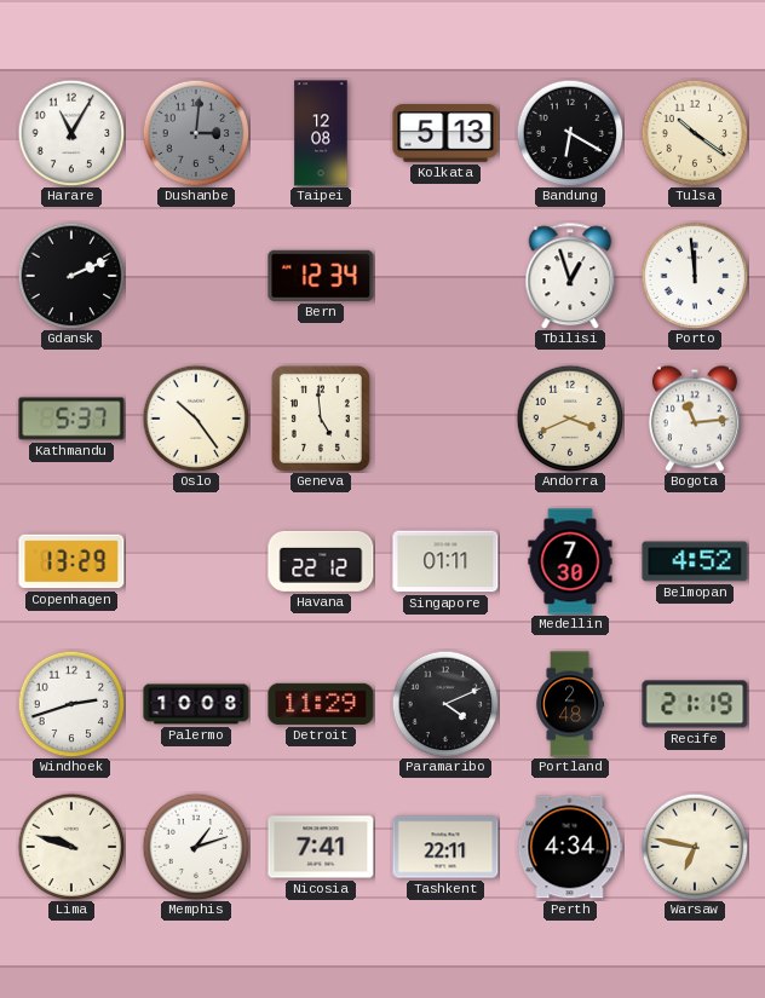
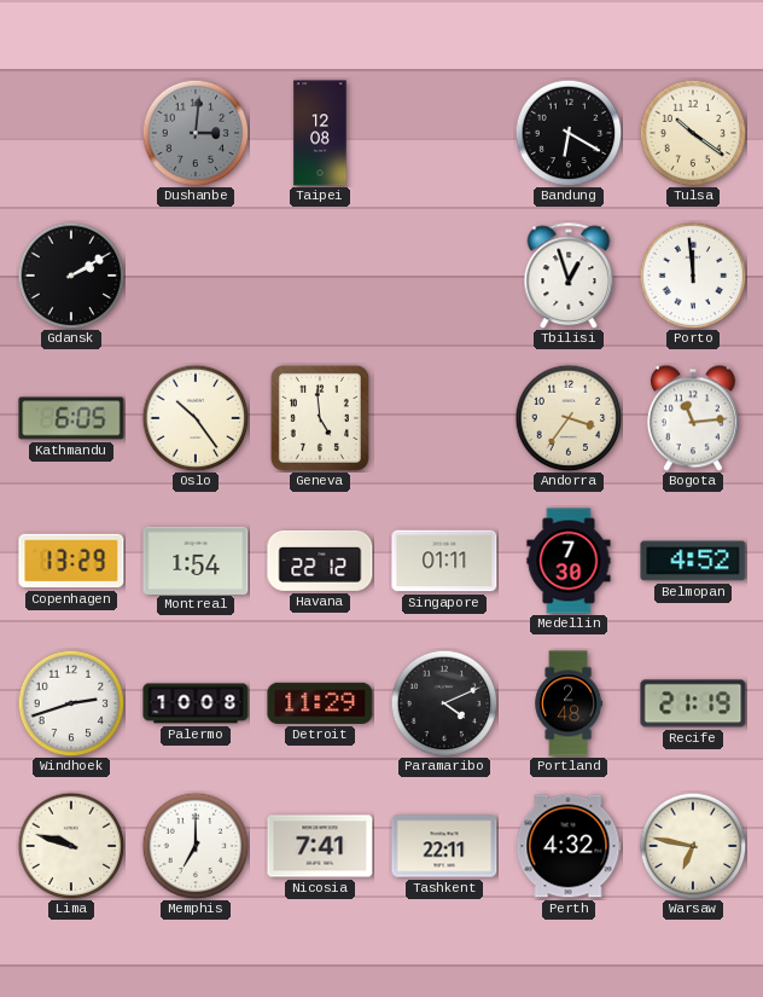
Harare: 11:05 -> none (71, 133)
Kolkata: 5:13 -> none (445, 133)
Gdansk: 2:11 -> 2:10 (71, 276)
Bern: 12:34 -> none (321, 276)
Kathmandu: 5:37 -> 6:05 (71, 418)
Andorra: 3:41 -> 3:36 (569, 418)
Montreal: none -> 1:54 (196, 560)
Memphis: 1:12 -> 7:00 (196, 846)
Perth: 4:34 -> 4:32 (569, 846)
